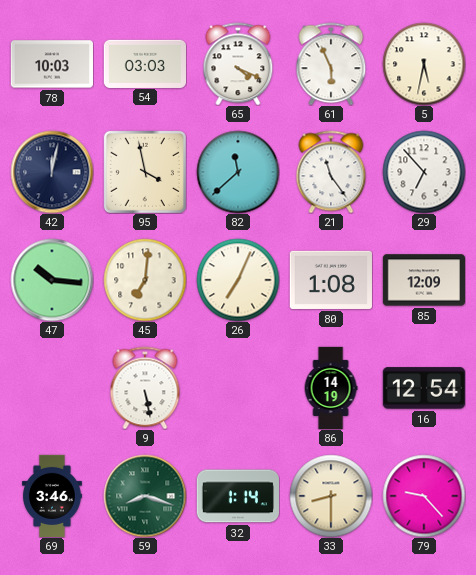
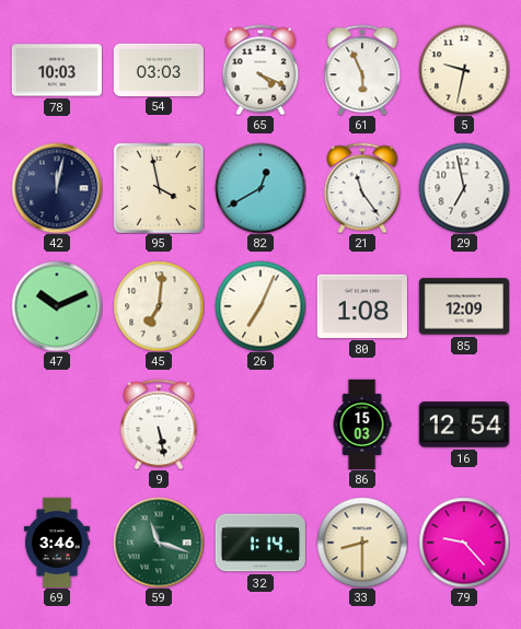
5: 5:32 -> 9:32 (464, 70)
82: 11:38 -> 12:40 (260, 188)
29: 6:53 -> 6:58 (464, 188)
47: 10:16 -> 10:11 (57, 306)
86: 14:19 -> 15:03 (362, 423)
59: 8:18 -> 11:18 (159, 543)
